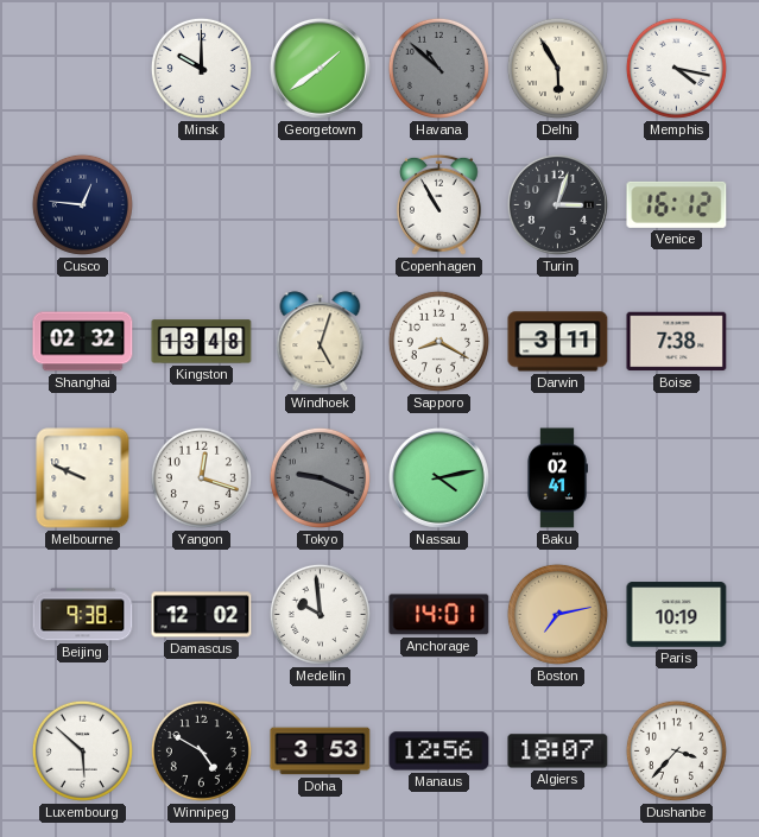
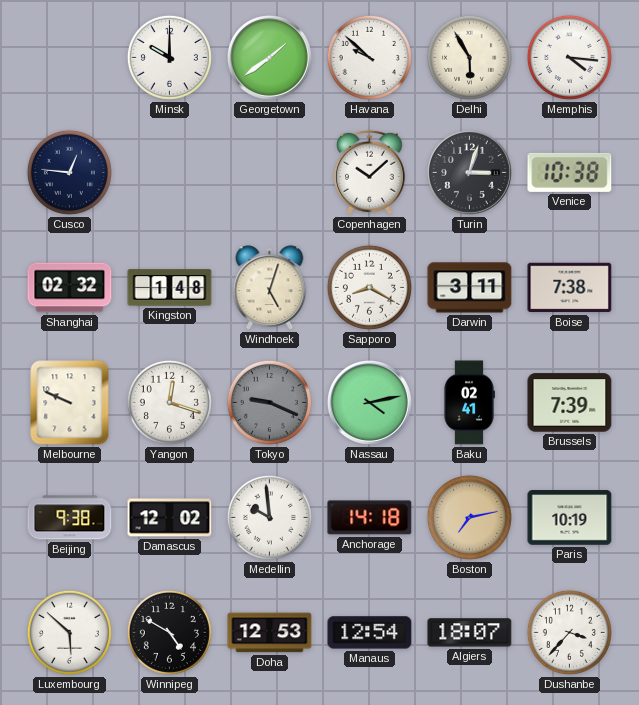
Havana: 10:52 -> 9:52 (369, 57)
Havana dial: grey -> white (369, 57)
Memphis: 4:17 -> 4:16 (569, 57)
Copenhagen: 10:55 -> 10:08 (370, 172)
Venice: 16:12 -> 10:38 (570, 172)
Kingston: 13:48 -> 1:48 (170, 288)
Brussels: none -> 7:39 (570, 403)
Anchorage: 14:01 -> 14:18 (370, 518)
Doha: 3:53 -> 12:53 (270, 633)
Manaus: 12:56 -> 12:54 (370, 633)
